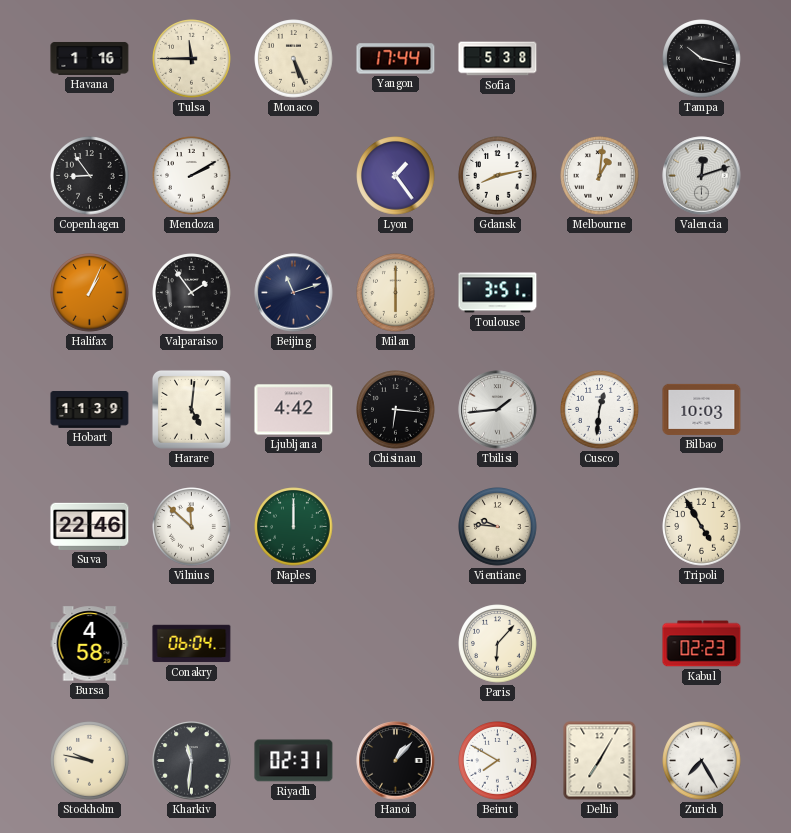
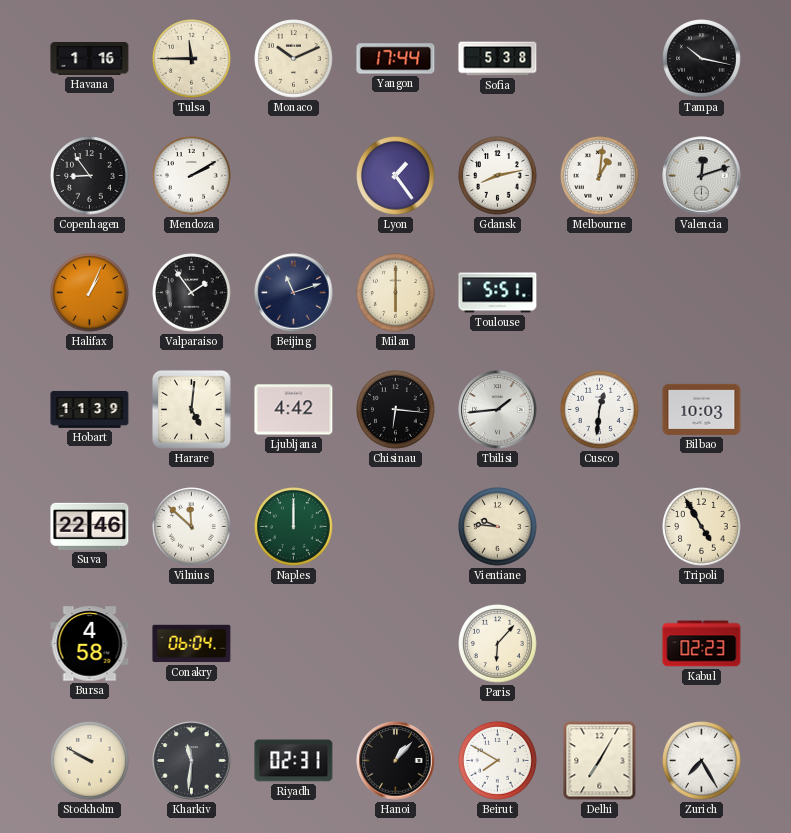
Monaco: 5:26 -> 10:11 (294, 59)
Toulouse: 3:51 -> 5:51 (498, 293)
Stockholm: 9:47 -> 9:50 (90, 761)
